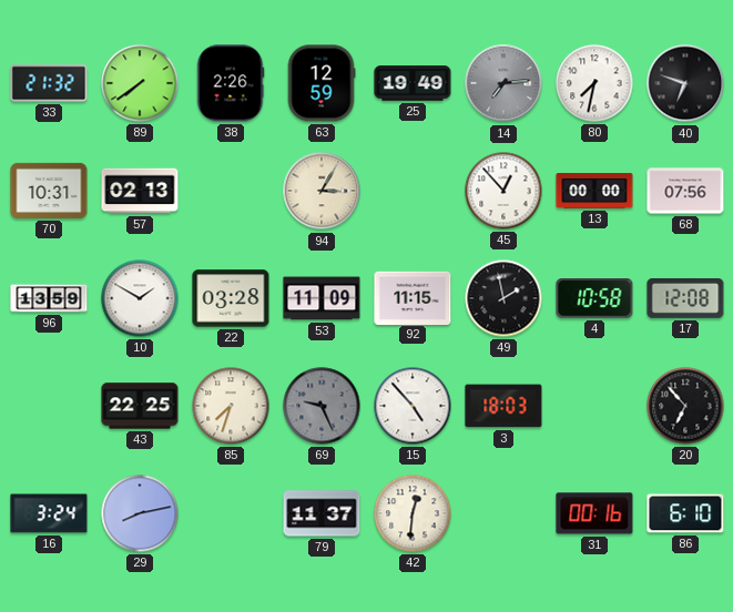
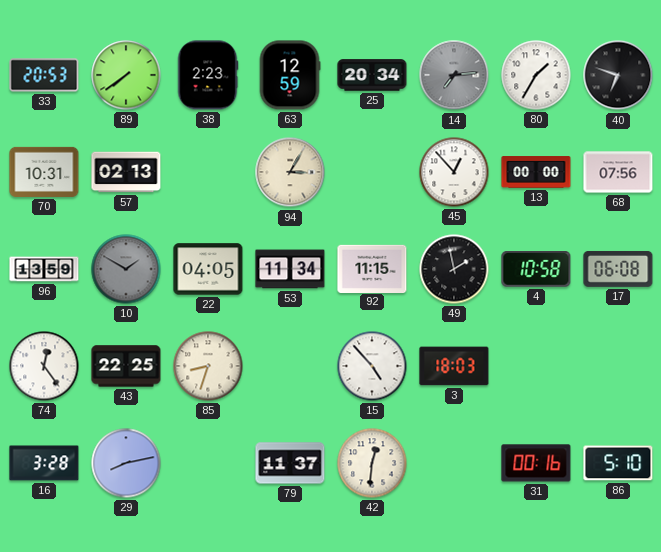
33: 21:32 -> 20:53 (44, 75)
38: 2:26 -> 2:23 (208, 75)
25: 19:49 -> 20:34 (372, 75)
80: 7:32 -> 1:35 (536, 75)
10 dial: white -> grey (126, 269)
22: 03:28 -> 04:05 (208, 269)
53: 11:09 -> 11:34 (290, 269)
17: 12:08 -> 06:08 (618, 269)
74: none -> 12:24 (44, 366)
85: 7:33 -> 8:33 (208, 366)
69: 9:26 -> none (322, 406)
20: 6:53 -> none (685, 406)
16: 3:24 -> 3:28 (44, 463)
86: 6:10 -> 5:10 (618, 463)
